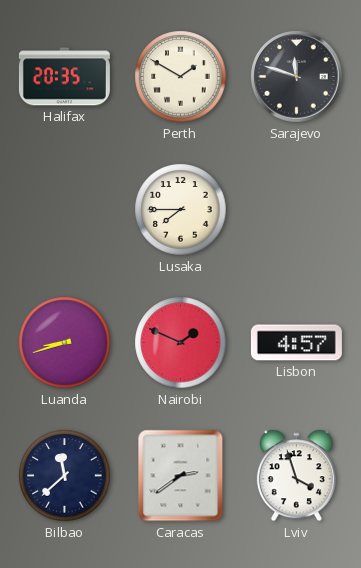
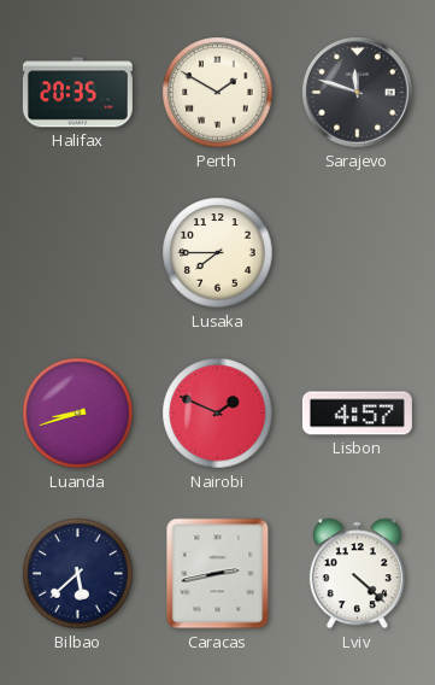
Bilbao: 11:38 -> 5:38 (78, 574)
Caracas: 2:39 -> 2:43 (218, 574)
Lviv: 3:57 -> 4:22 (357, 574)
